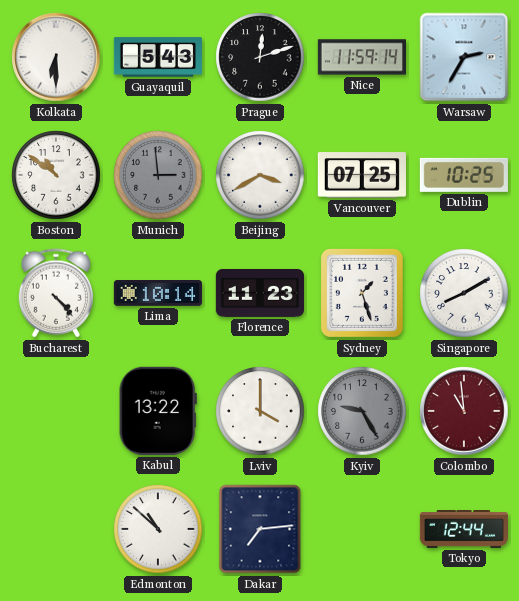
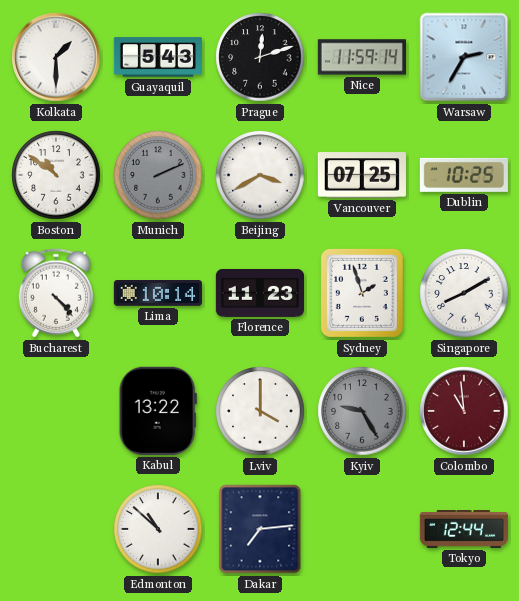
Kolkata: 6:30 -> 1:30 (56, 57)
Munich: 2:59 -> 2:11 (158, 175)
Sydney: 1:27 -> 1:57 (362, 293)
